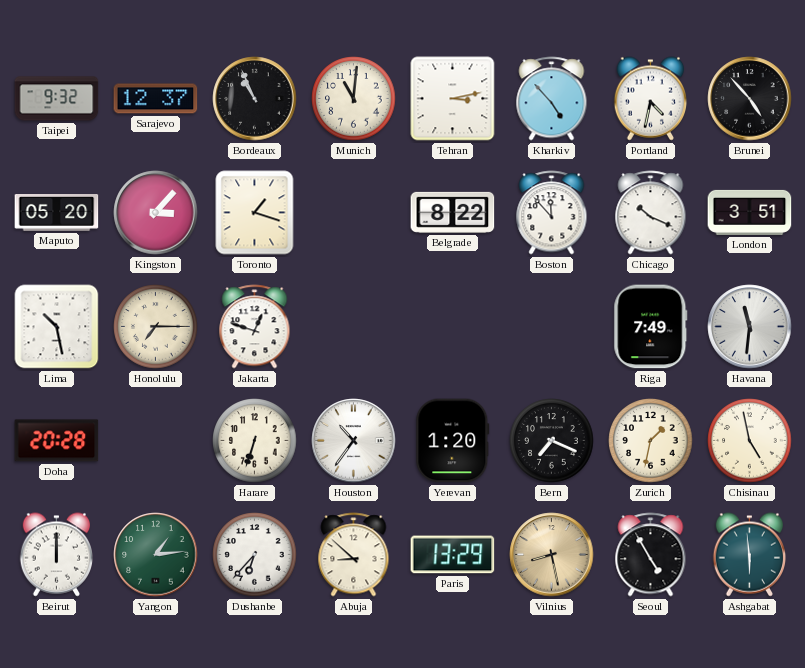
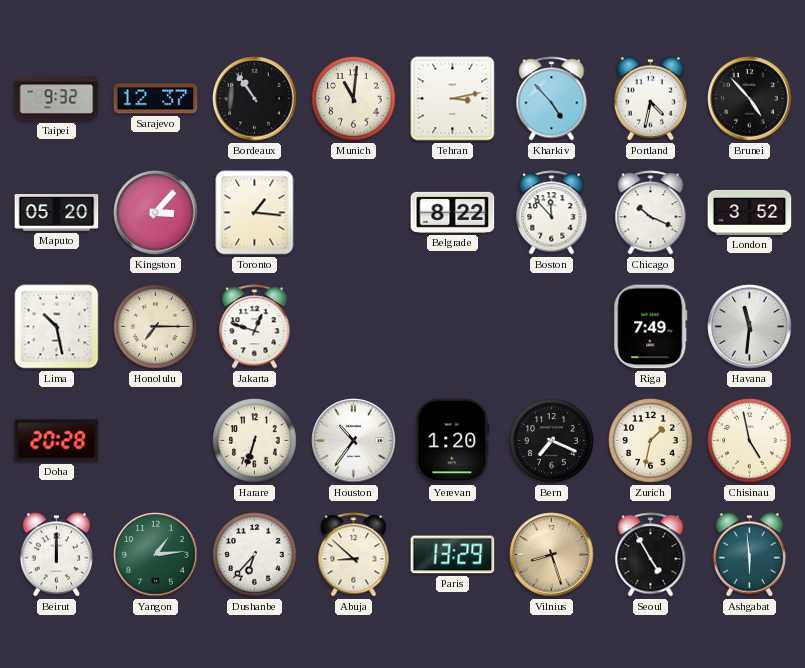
Bordeaux: 10:56 -> 10:54 (255, 99)
Toronto: 1:18 -> 1:16 (255, 213)
London: 3:51 -> 3:52 (750, 212)
Vilnius: 8:28 -> 8:27 (552, 555)
